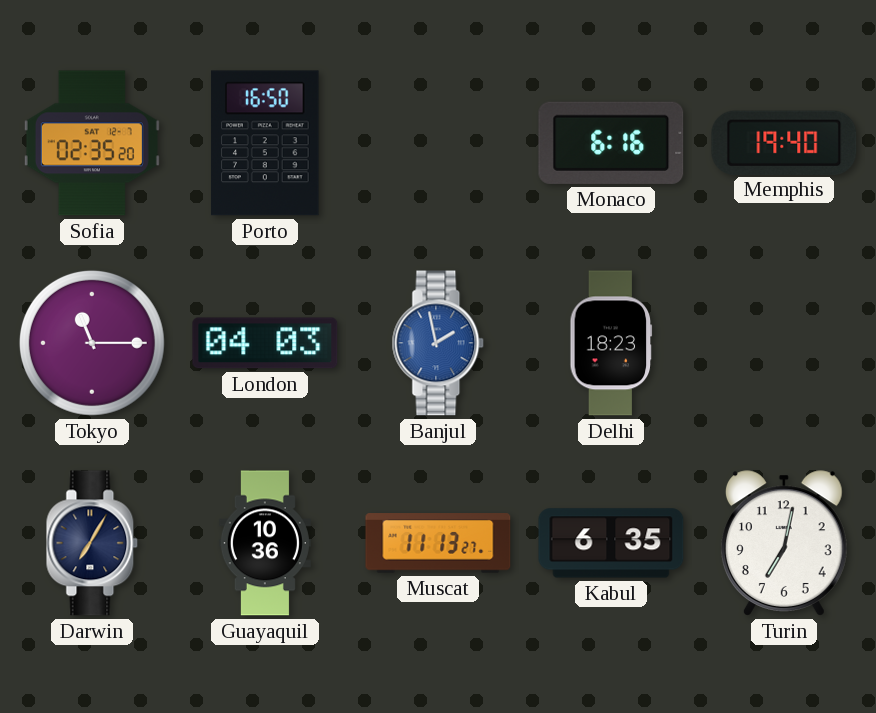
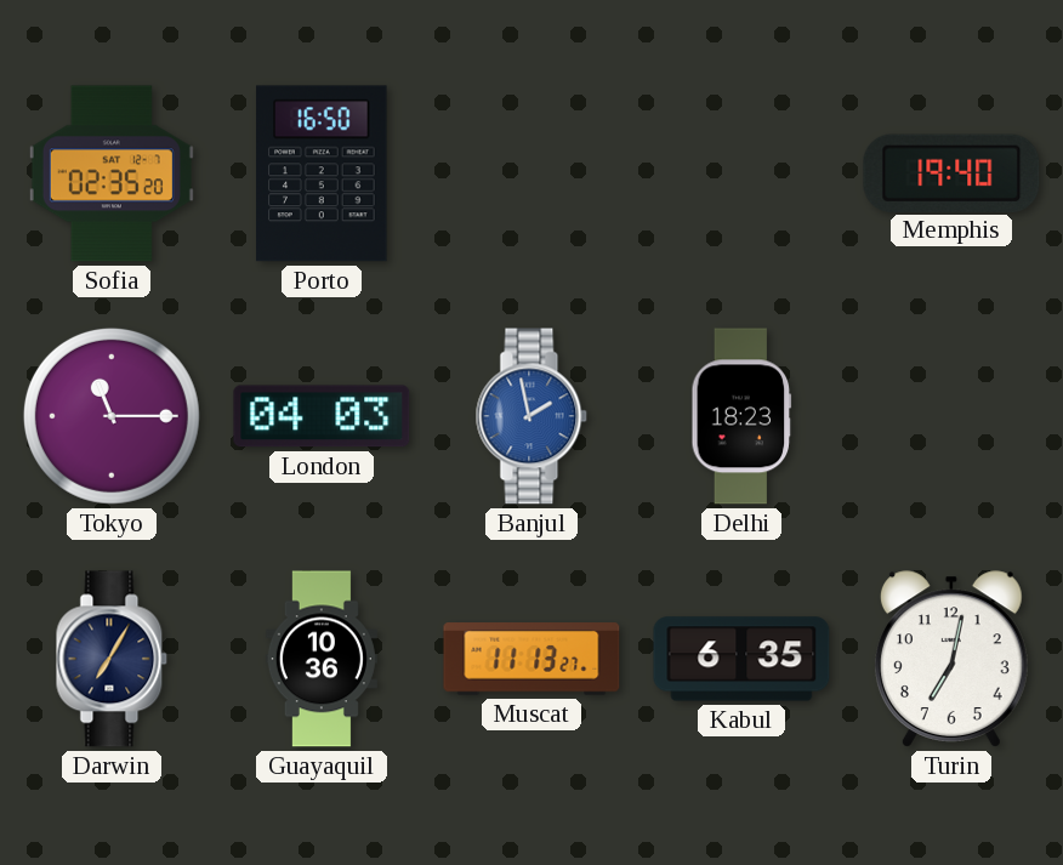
Monaco: 6:16 -> none (611, 143)
